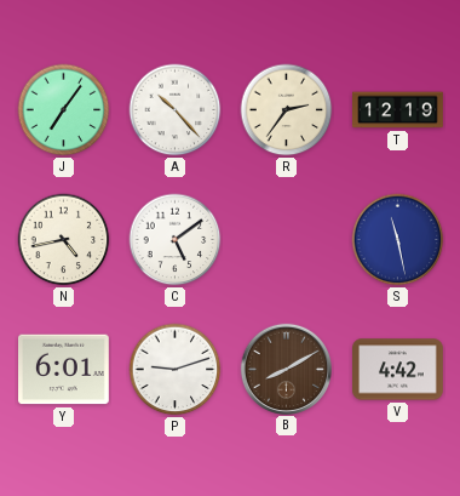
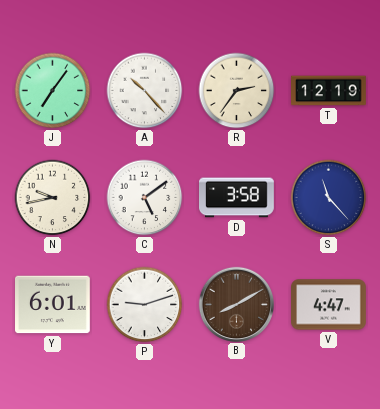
N: 4:43 -> 9:43 (53, 198)
D: none -> 3:58 (237, 198)
S: 11:28 -> 11:23 (329, 198)
V: 4:42 -> 4:47 (329, 305)
